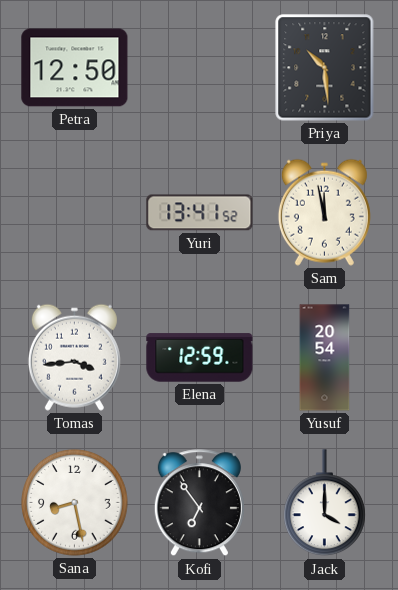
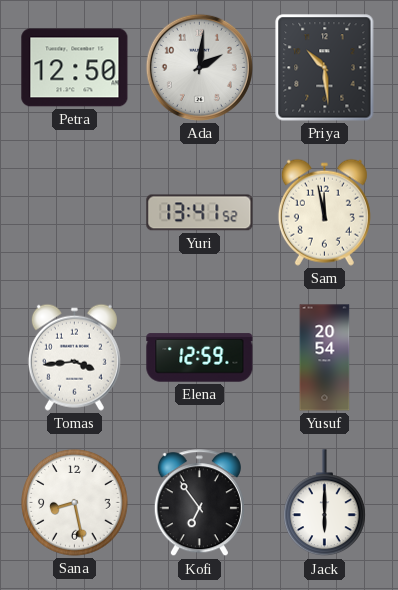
Ada: none -> 2:01 (199, 67)
Jack: 4:00 -> 6:00 (325, 503)
